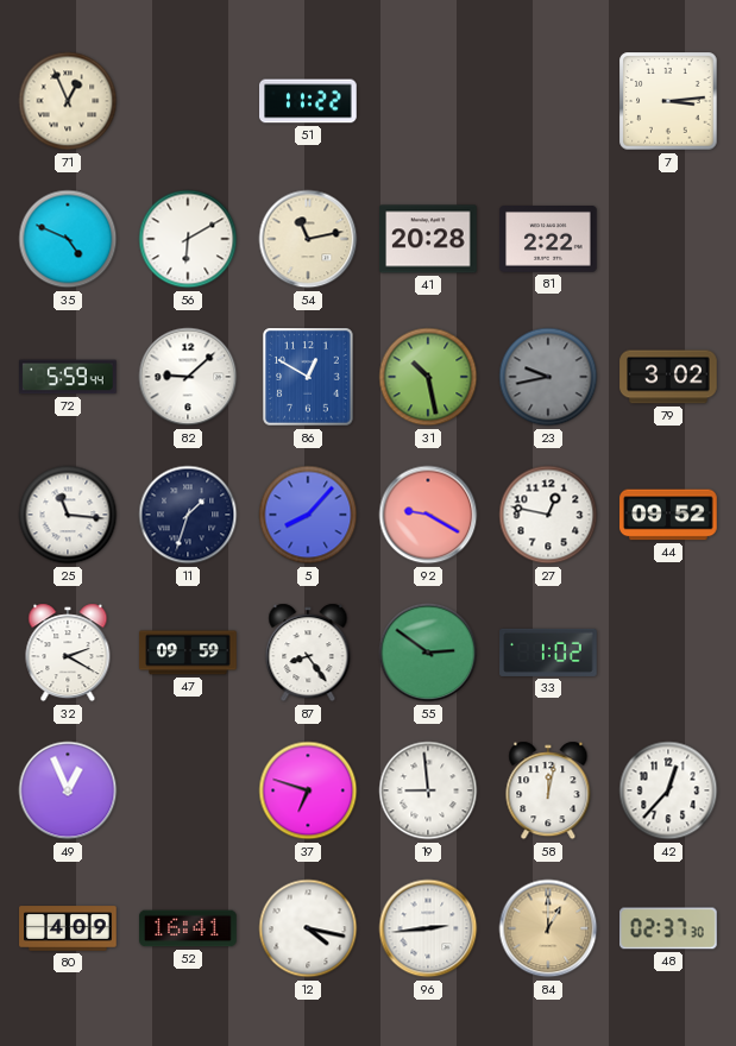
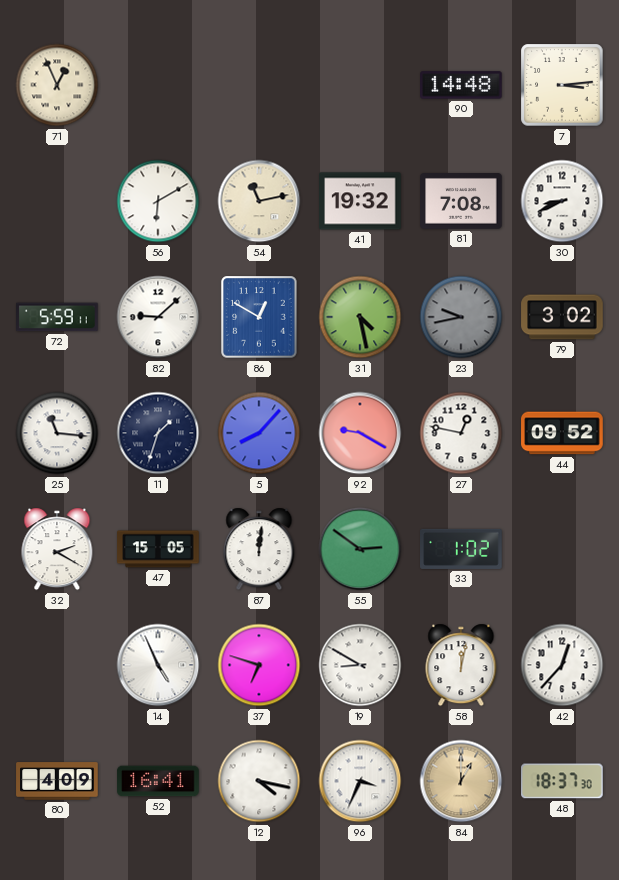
51: 11:22 -> none (308, 101)
90: none -> 14:48 (461, 85)
35: 4:49 -> none (68, 239)
41: 20:28 -> 19:32 (360, 201)
81: 2:22 -> 7:08 (461, 202)
30: none -> 8:41 (562, 201)
72: 5:59:44 -> 5:59:11 (58, 317)
31: 10:28 -> 4:28 (360, 317)
47: 09:59 -> 15:05 (158, 549)
87: 8:24 -> 12:01 (259, 549)
49: 12:56 -> none (68, 790)
14: none -> 4:56 (158, 665)
19: 8:59 -> 8:50 (360, 665)
96: 2:44 -> 3:34 (360, 781)
48: 02:37 -> 18:37 (562, 781)
